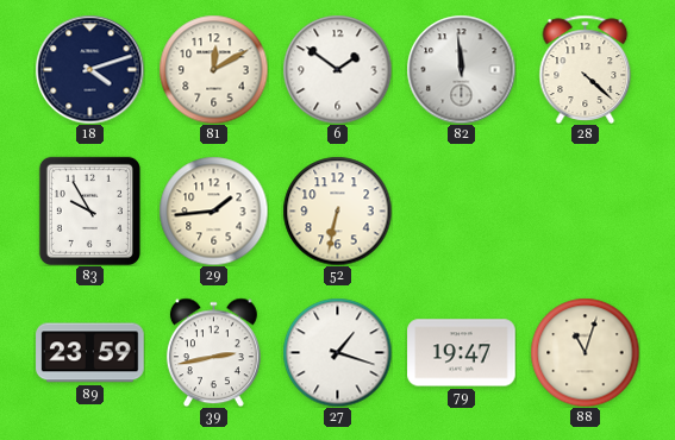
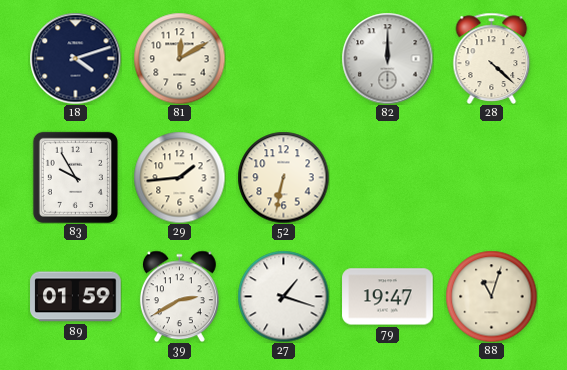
6: 1:51 -> none (337, 69)
82: 11:59 -> 12:00 (387, 58)
89: 23:59 -> 01:59 (76, 297)
39: 2:43 -> 2:40 (179, 296)
